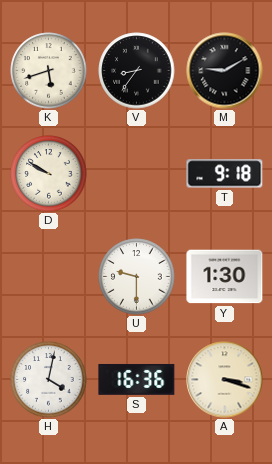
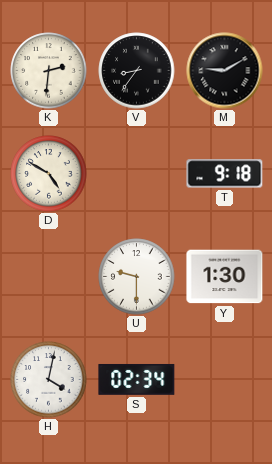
K: 5:42 -> 2:31 (49, 71)
D: 9:50 -> 4:50 (49, 174)
S: 16:36 -> 02:34 (137, 379)
A: 3:18 -> none (225, 380)
